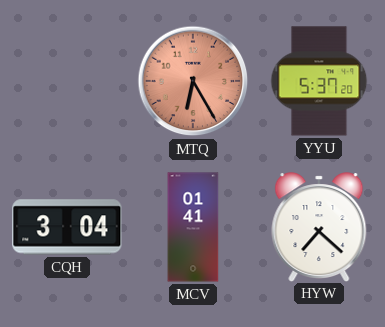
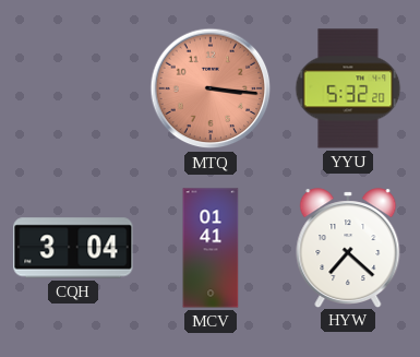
MTQ: 6:25 -> 3:16 (211, 88)
YYU: 5:37 -> 5:32 (348, 88)
